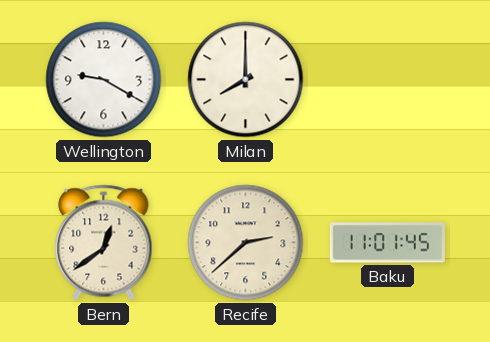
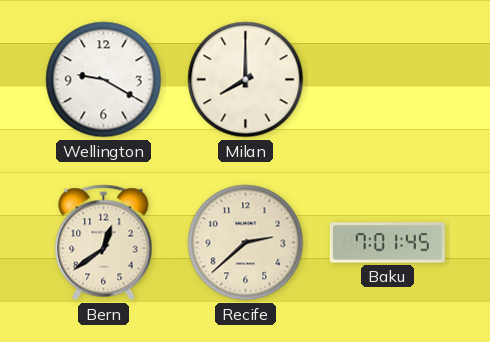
Baku: 11:01 -> 7:01 (387, 243)
